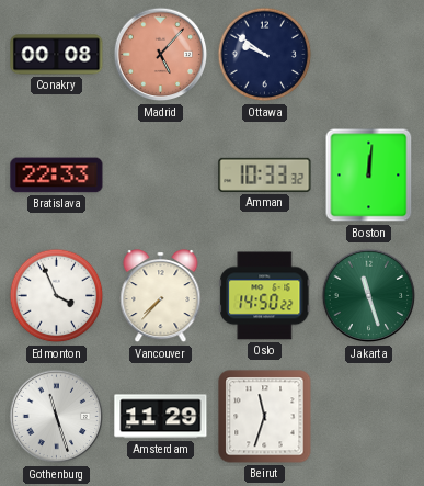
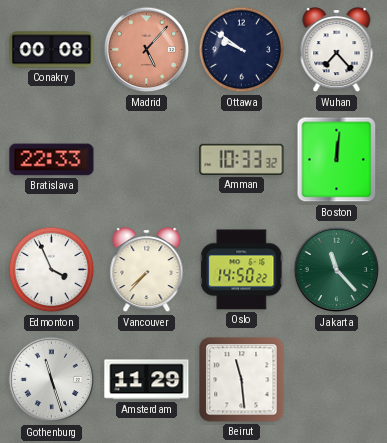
Wuhan: none -> 7:23 (337, 51)
Jakarta: 11:27 -> 11:23 (337, 270)
Beirut: 11:33 -> 11:29 (242, 380)
